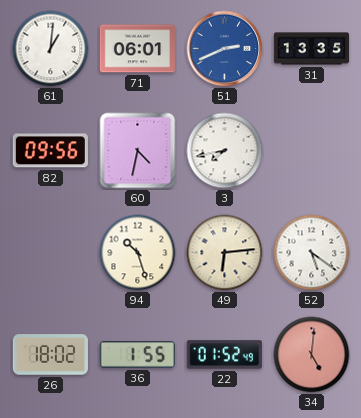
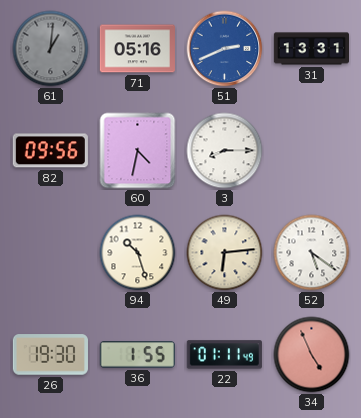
61 dial: white -> grey (51, 49)
71: 06:01 -> 05:16 (137, 49)
31: 13:35 -> 13:31 (311, 49)
3: 7:43 -> 8:15 (225, 151)
26: 18:02 -> 19:30 (50, 355)
22: 01:52 -> 01:11 (224, 355)
34: 5:01 -> 4:56 (312, 355)
